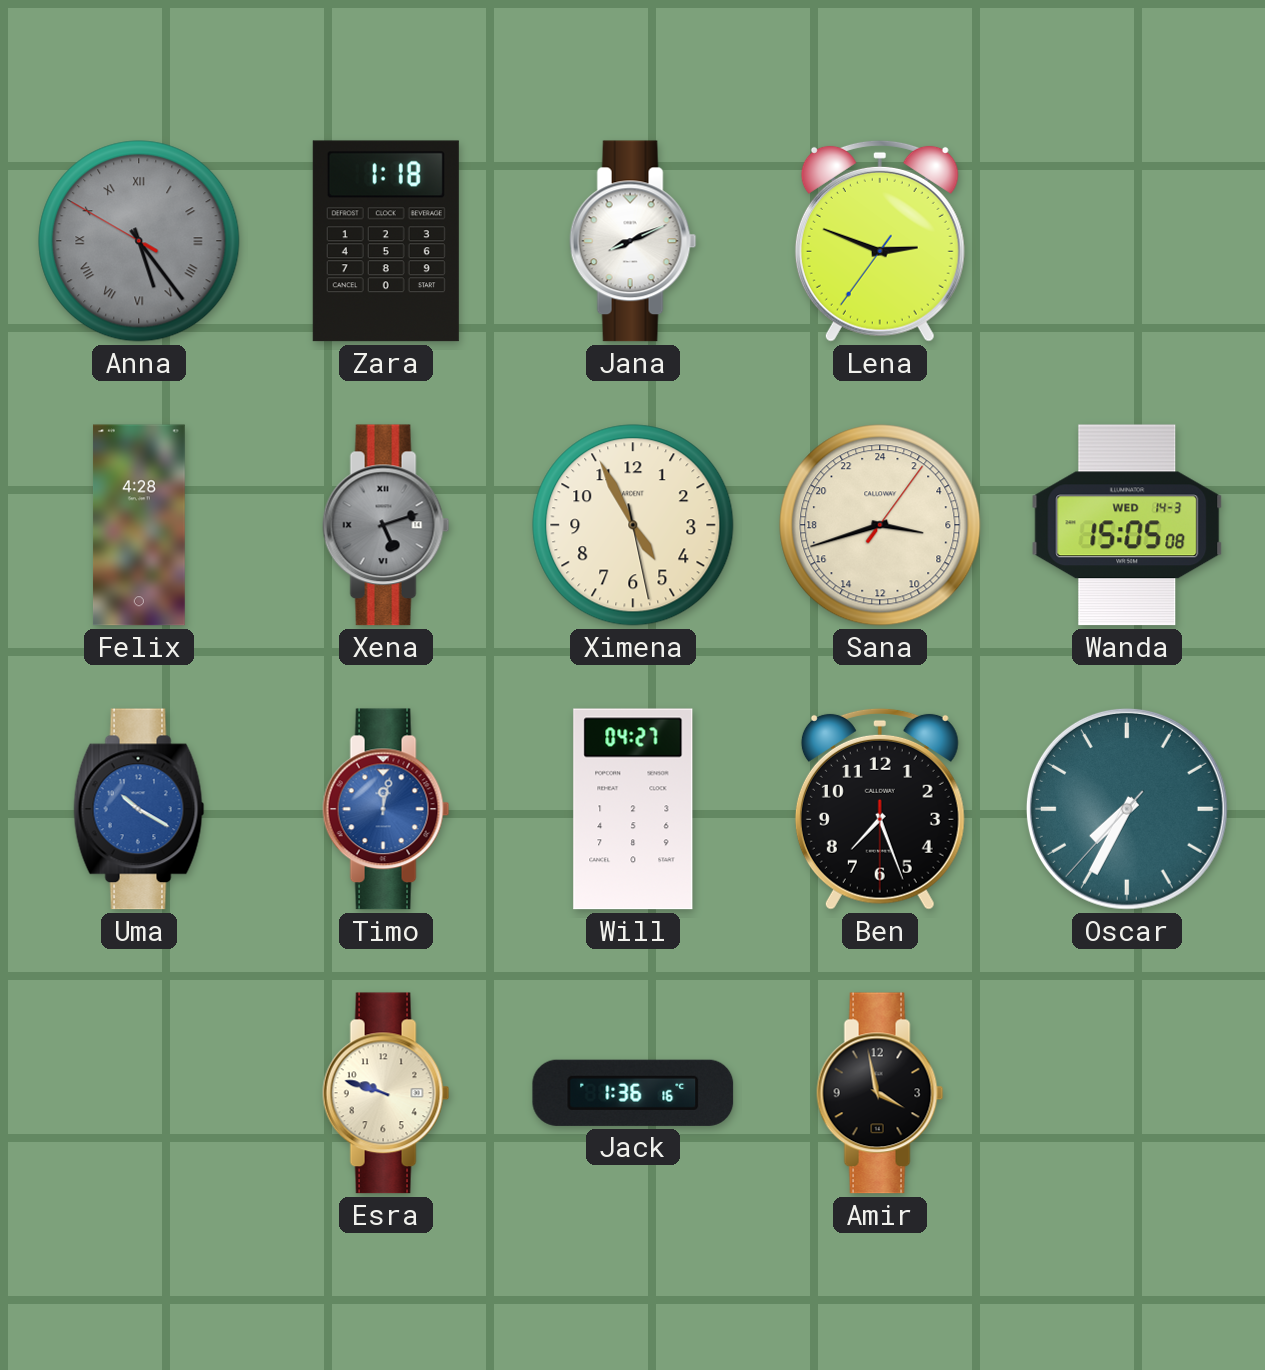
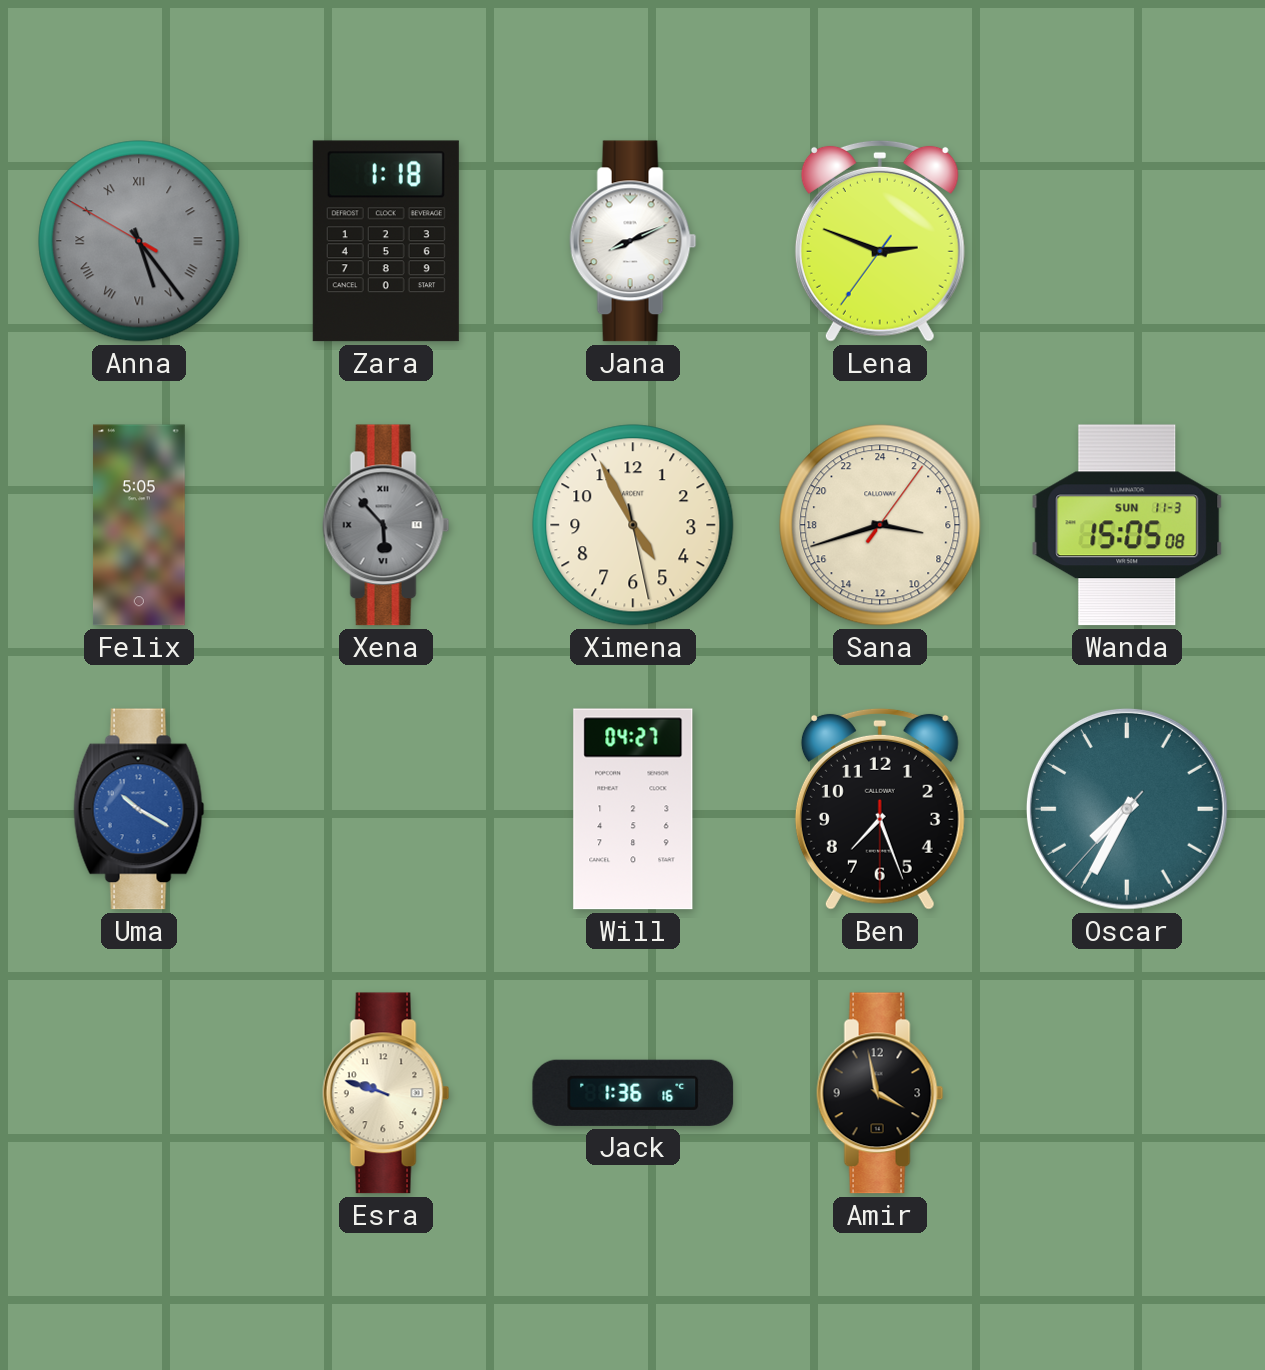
Felix: 4:28 -> 5:05 (139, 525)
Xena: 5:12 -> 5:53 (386, 525)
Wanda date: WED 14-3 -> SUN 11-3 (1127, 525)
Timo: 12:02 -> none (386, 809)
